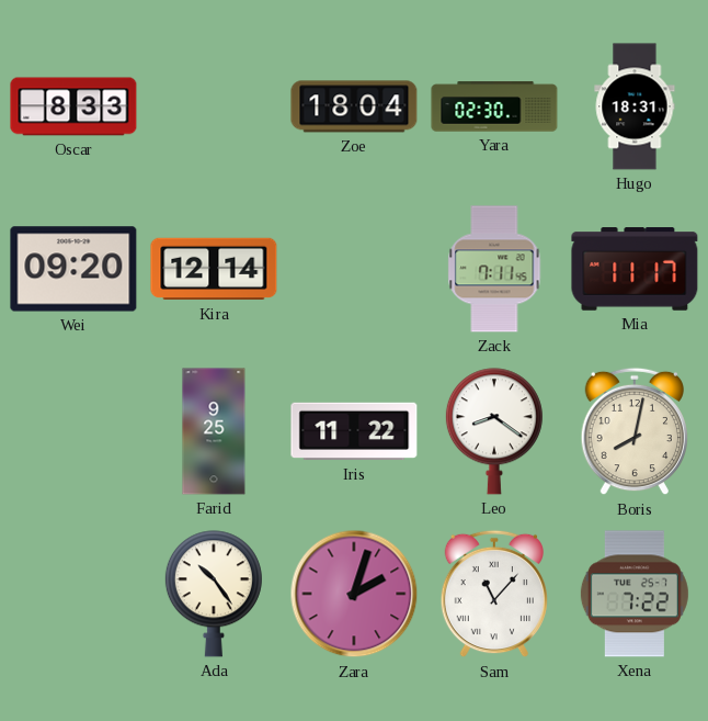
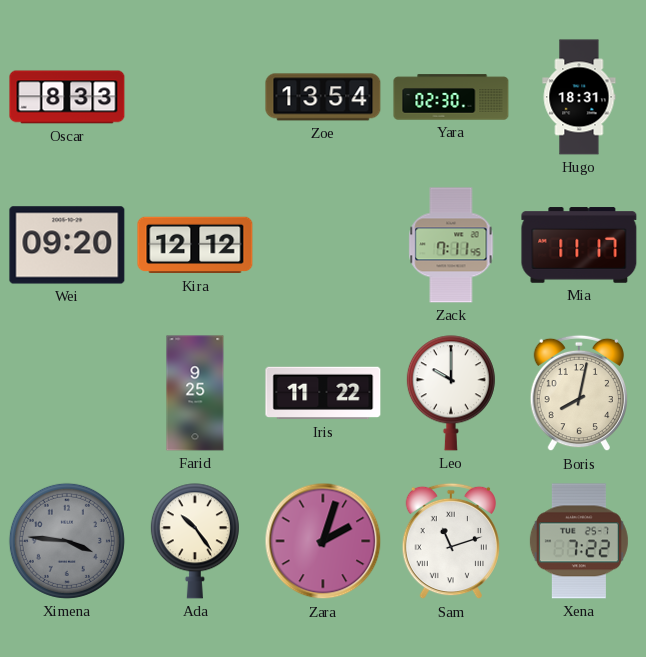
Zoe: 18:04 -> 13:54 (323, 97)
Kira: 12:14 -> 12:12 (195, 245)
Leo: 8:21 -> 10:00 (451, 393)
Ximena: none -> 3:46 (67, 541)
Sam: 11:07 -> 11:12 (450, 541)
